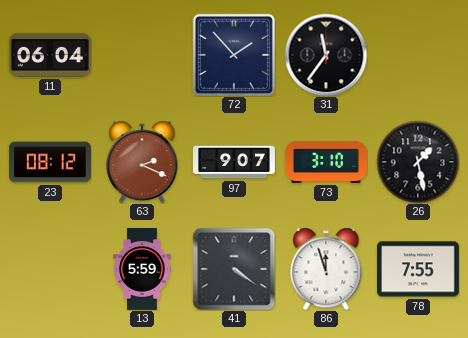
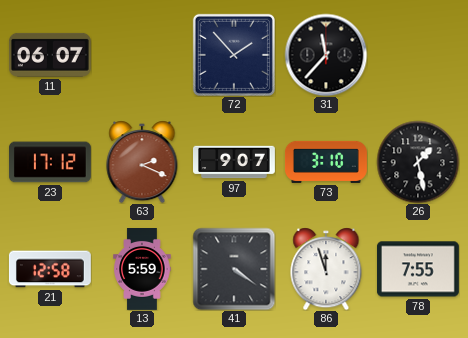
11: 06:04 -> 06:07 (50, 55)
31: 11:36 -> 11:37 (326, 55)
23: 08:12 -> 17:12 (50, 162)
21: none -> 12:58 (50, 269)
